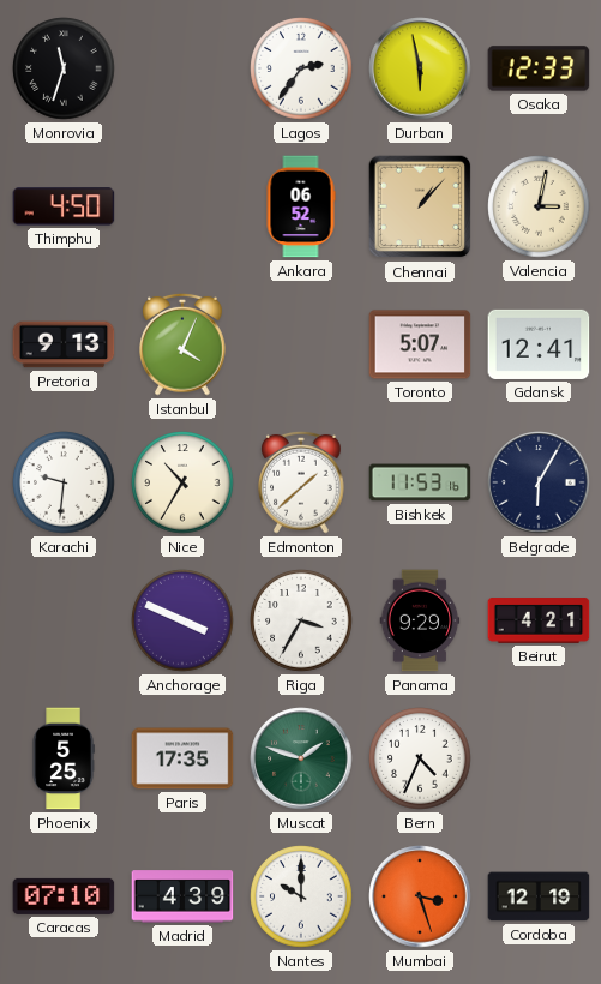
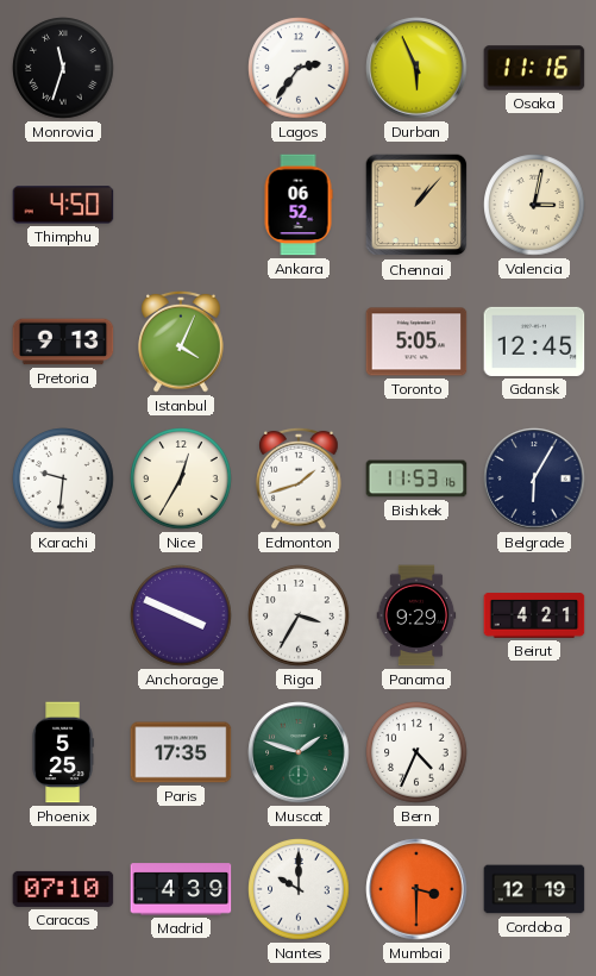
Durban: 5:58 -> 5:56 (416, 68)
Osaka: 12:33 -> 11:16 (534, 68)
Toronto: 5:07 -> 5:05 (416, 342)
Gdansk: 12:41 -> 12:45 (534, 342)
Nice: 10:35 -> 12:35 (181, 478)
Edmonton: 1:38 -> 1:42 (299, 478)
Mumbai: 3:27 -> 3:30 (416, 889)
